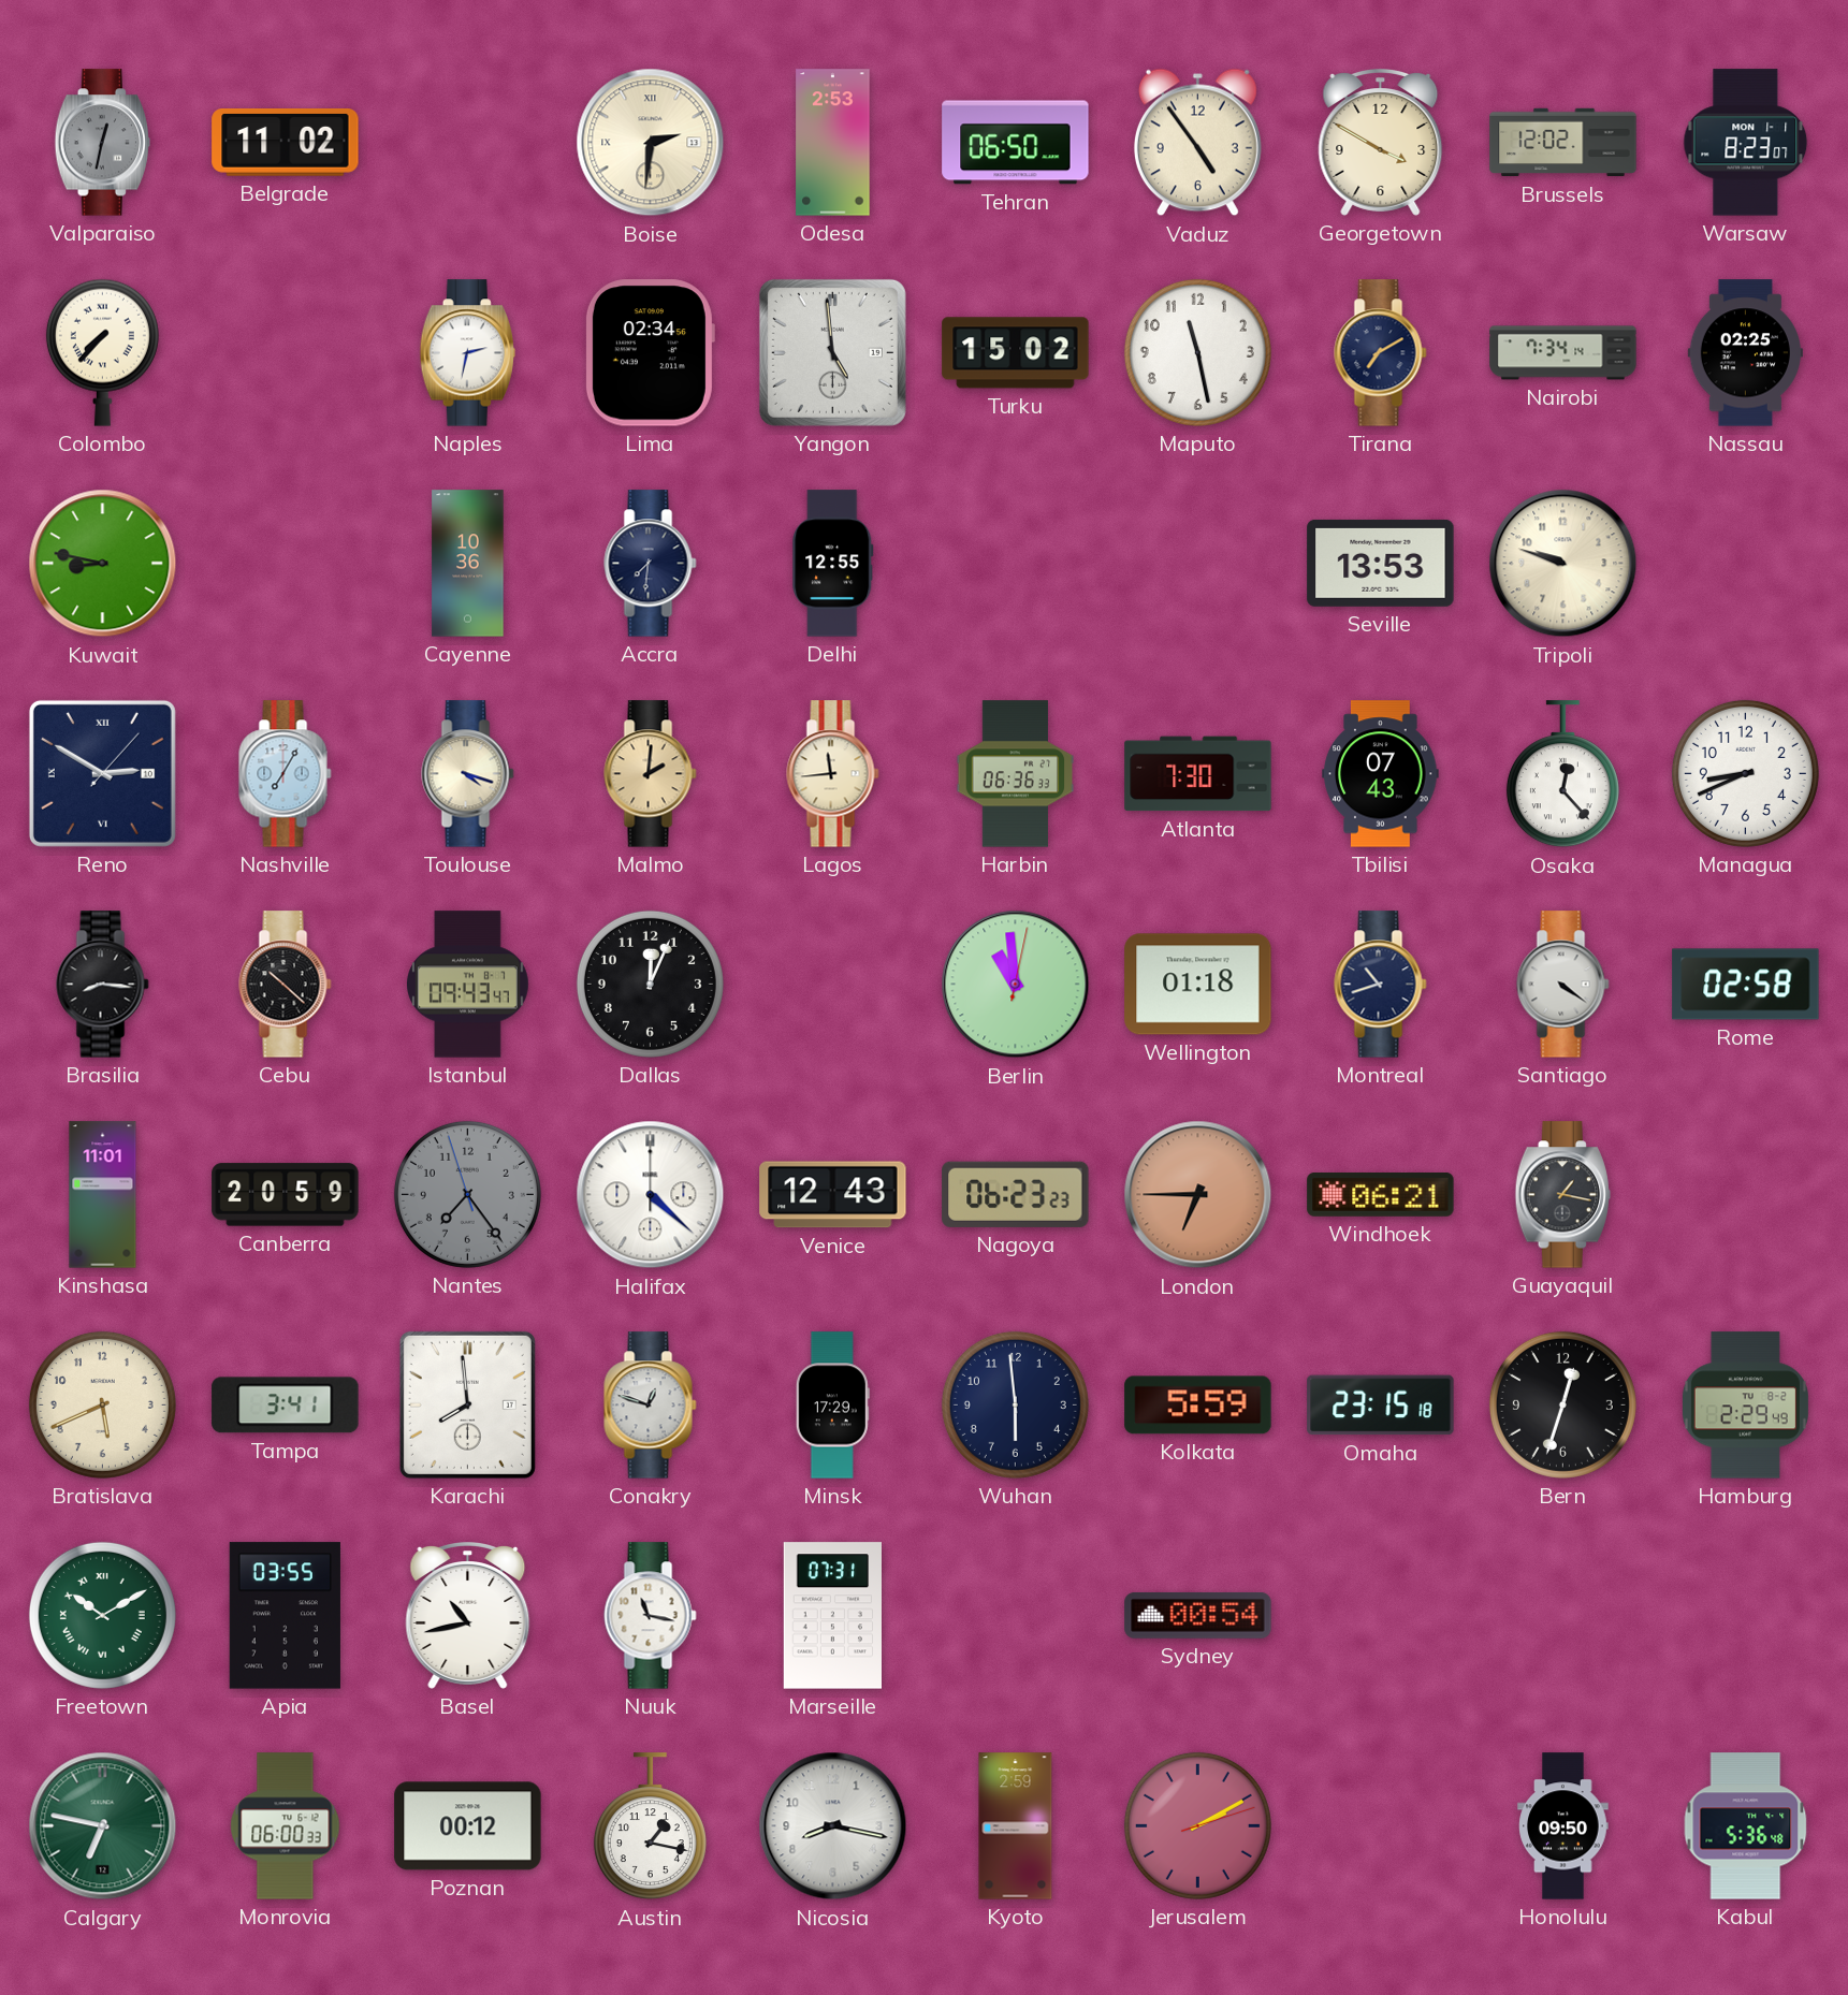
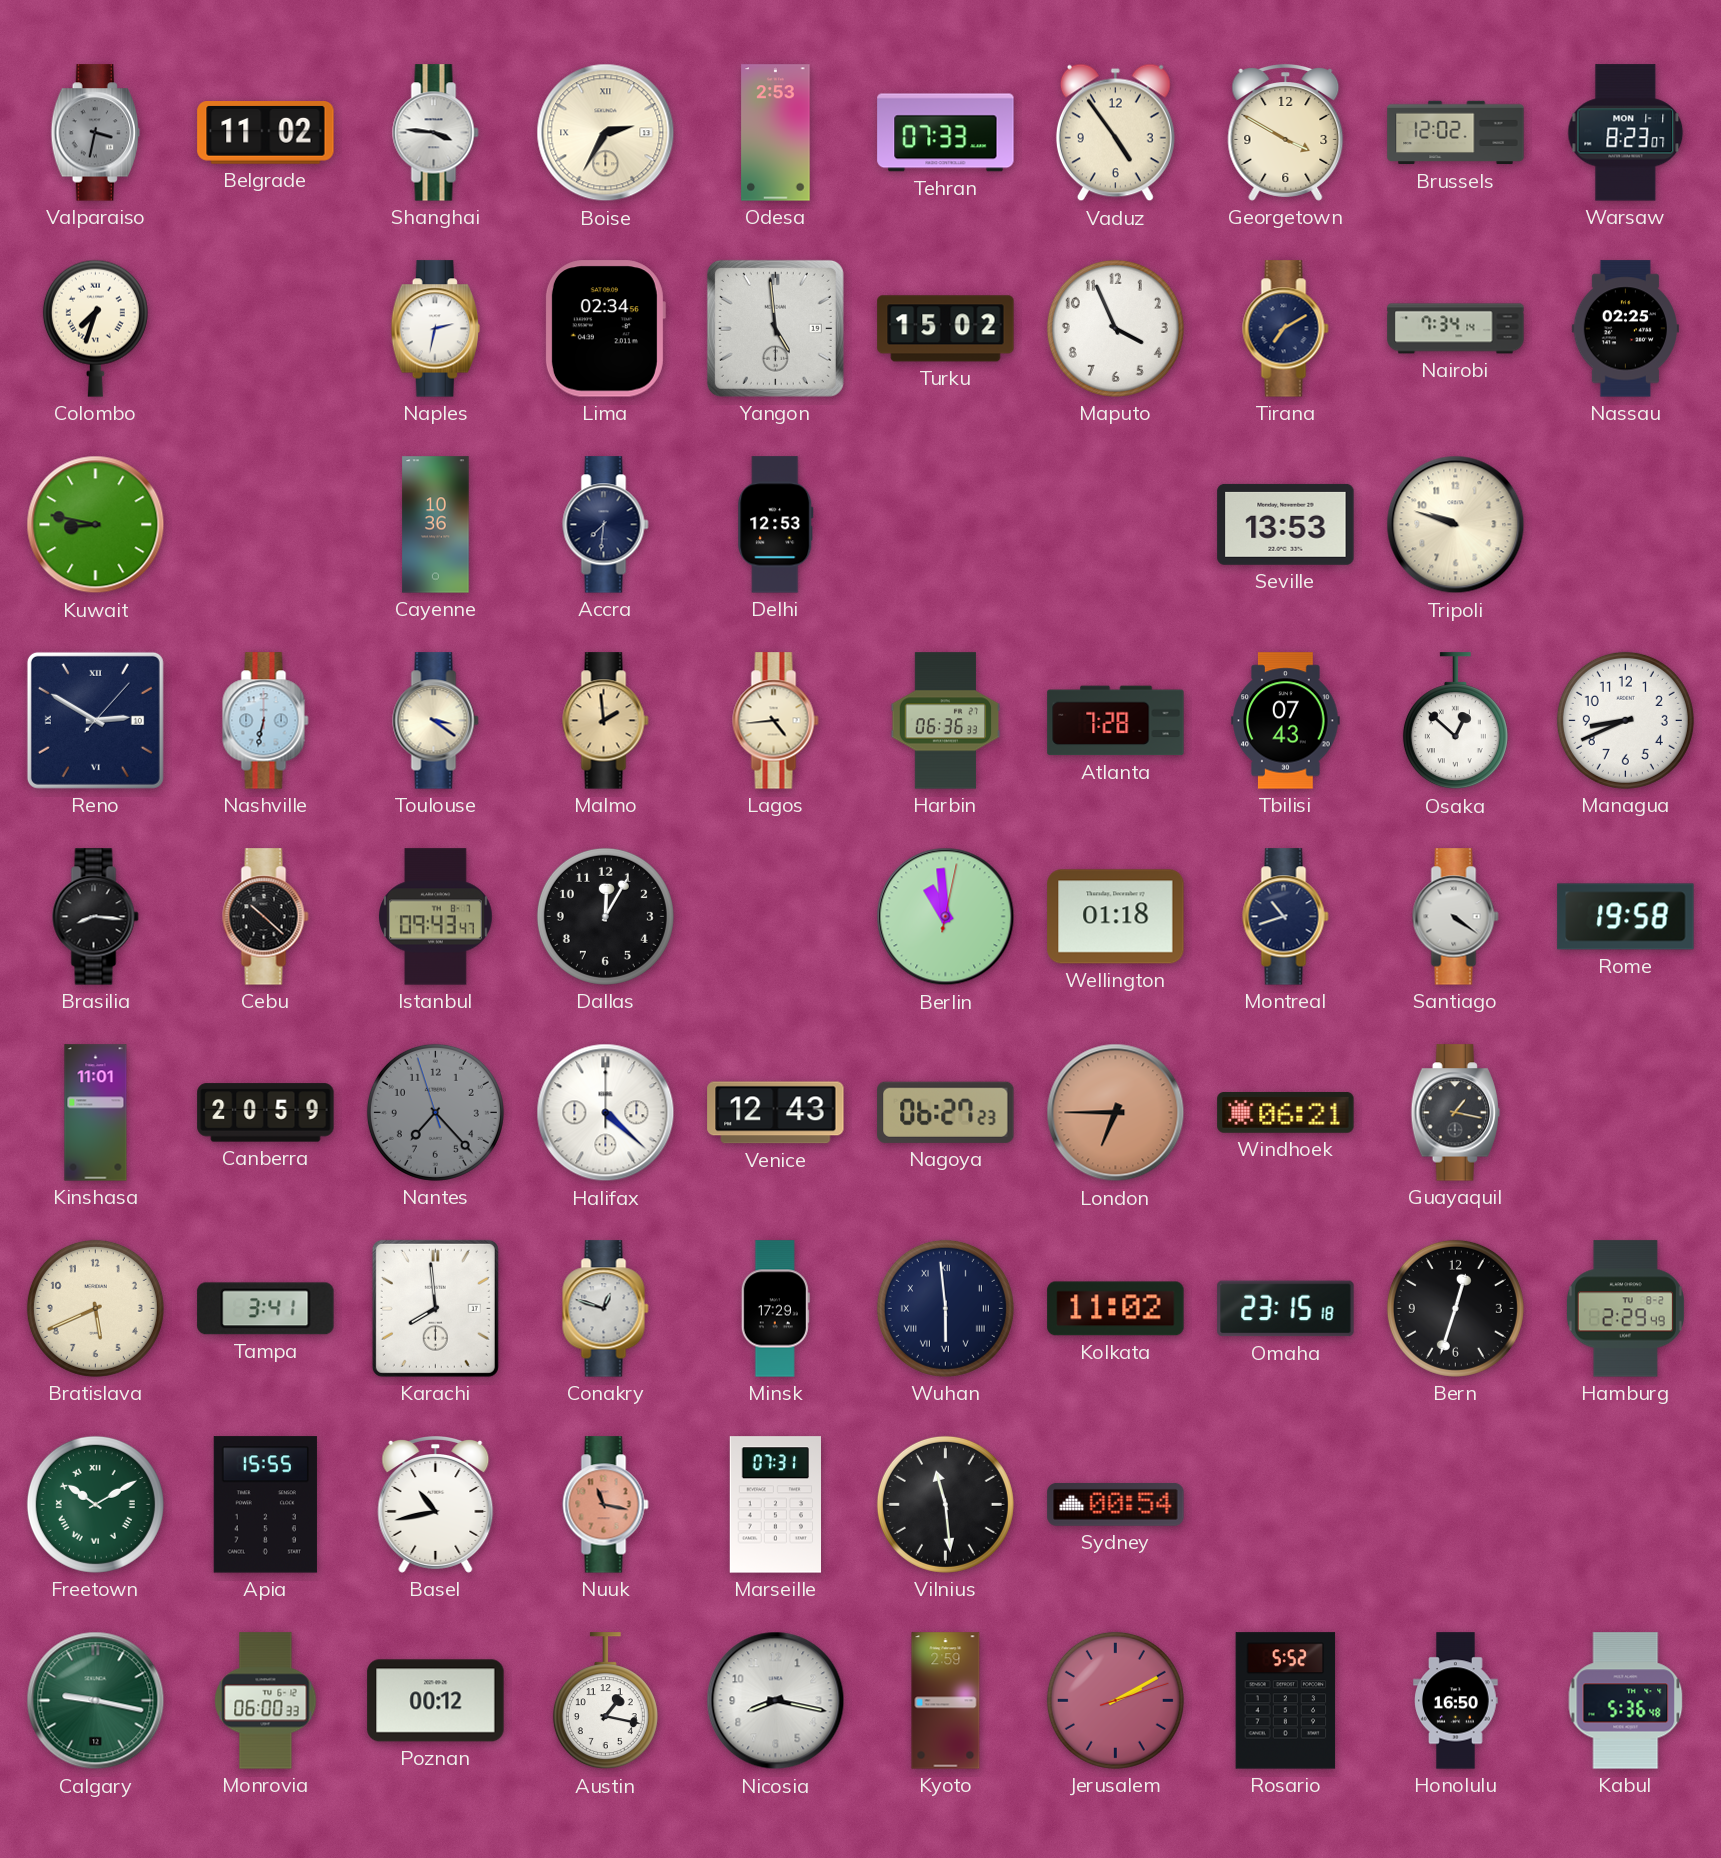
Valparaiso: 12:32 -> 3:32 (95, 133)
Shanghai: none -> 3:46 (436, 133)
Boise: 2:31 -> 2:35 (606, 133)
Tehran: 06:50 -> 07:33 (946, 133)
Colombo: 7:37 -> 7:33 (95, 328)
Maputo: 11:28 -> 3:56 (1115, 328)
Delhi: 12:55 -> 12:53 (776, 525)
Nashville: 7:05 -> 6:32 (266, 721)
Toulouse: 4:18 -> 3:21 (436, 721)
Malmo: 2:01 -> 1:59 (606, 721)
Lagos: 11:44 -> 4:44 (776, 721)
Atlanta: 7:30 -> 7:28 (1116, 721)
Osaka: 12:23 -> 12:52 (1455, 721)
Dallas: 12:04 -> 12:05 (605, 916)
Rome: 02:58 -> 19:58 (1626, 917)
Nantes: 7:23 -> 7:22 (435, 1112)
Nagoya: 06:23 -> 06:27 (946, 1112)
Wuhan numerals: Arabic -> Roman (945, 1308)
Kolkata: 5:59 -> 11:02 (1116, 1309)
Apia: 03:55 -> 15:55 (265, 1505)
Nuuk dial: white -> salmon (606, 1505)
Vilnius: none -> 11:29 (945, 1504)
Calgary: 6:47 -> 9:17 (96, 1701)
Rosario: none -> 5:52 (1286, 1701)
Honolulu: 09:50 -> 16:50 (1456, 1701)
